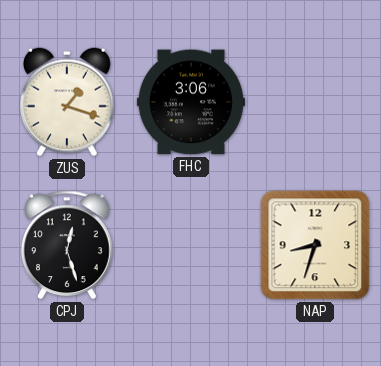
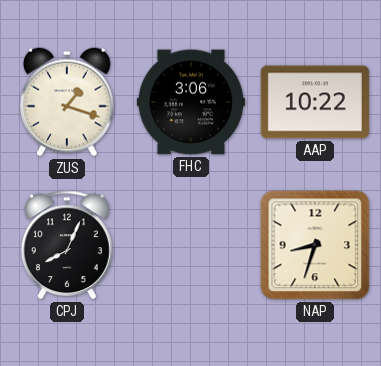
AAP: none -> 10:22 (315, 102)
CPJ: 12:27 -> 8:04 (67, 245)
